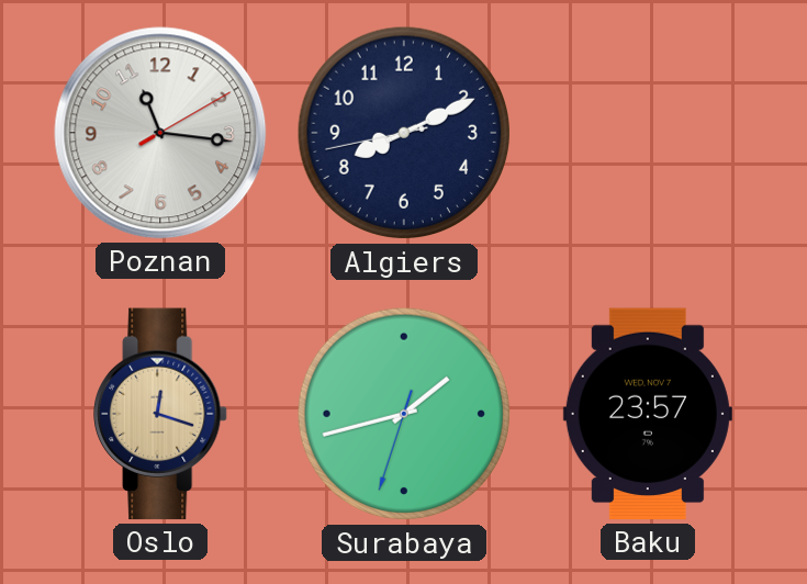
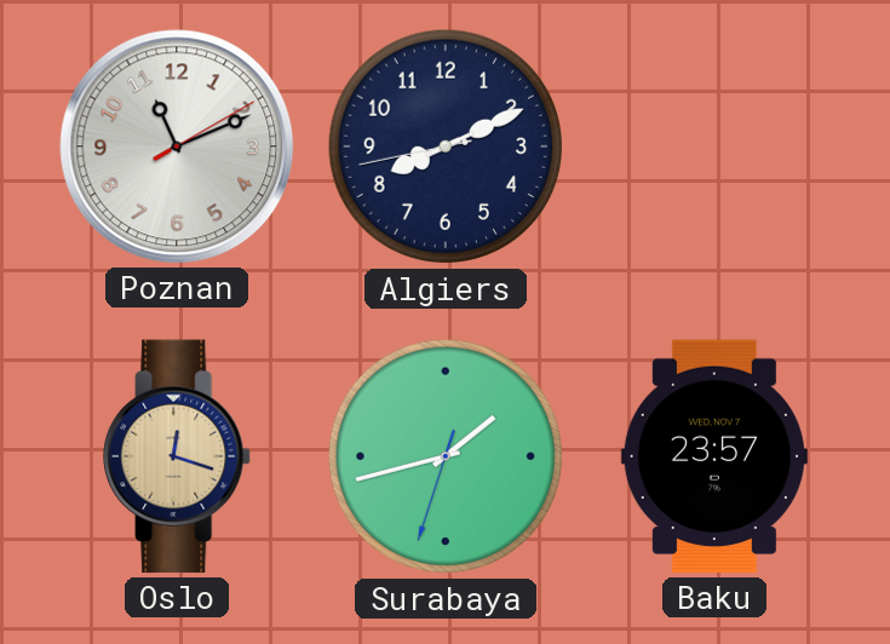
Poznan: 11:16 -> 11:11 (177, 146)
